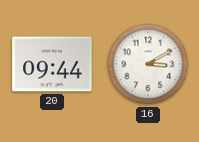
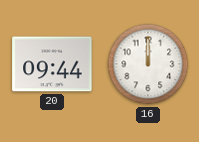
16: 3:10 -> 12:00 (148, 64)
